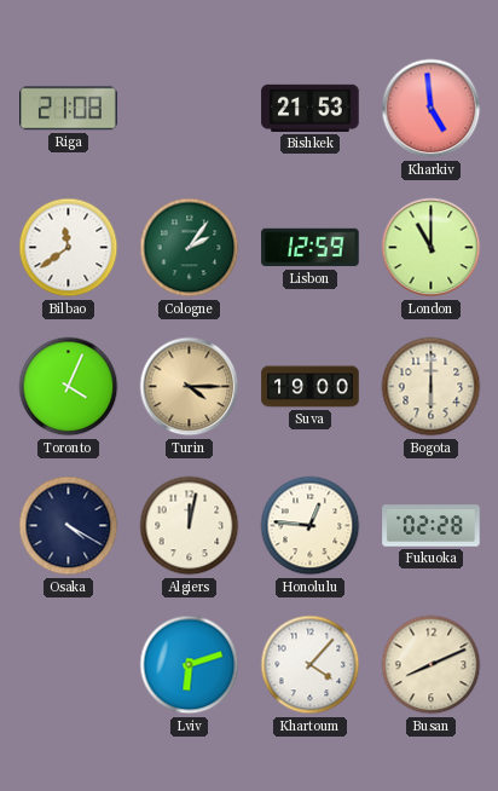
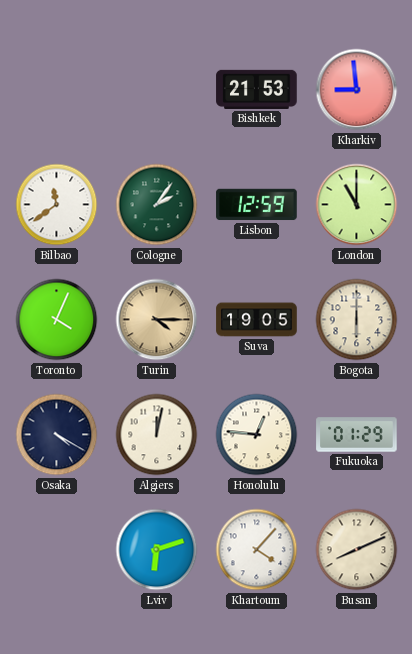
Riga: 21:08 -> none (69, 109)
Kharkiv: 4:59 -> 8:59 (357, 90)
Suva: 19:00 -> 19:05 (257, 320)
Fukuoka: 02:28 -> 01:29 (357, 435)
